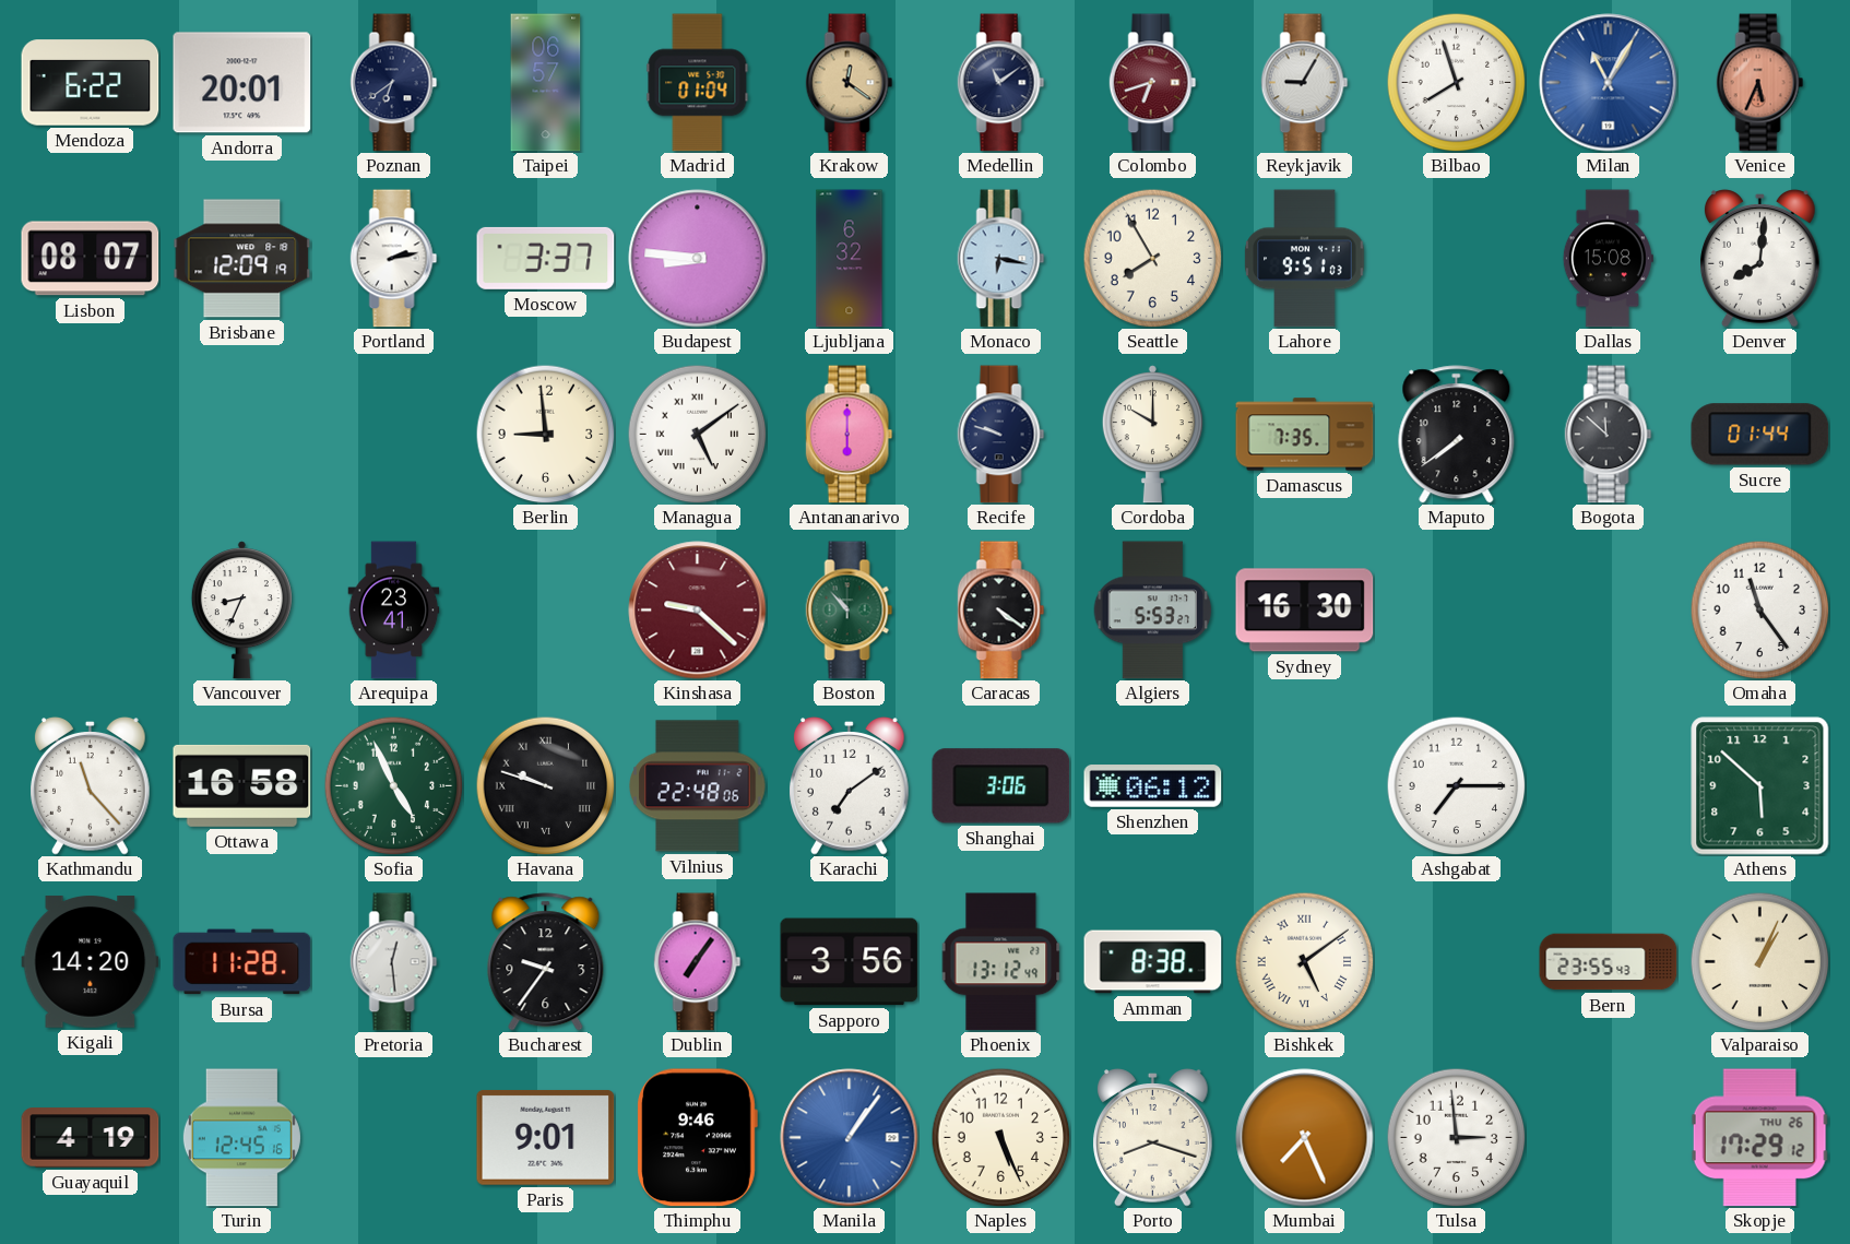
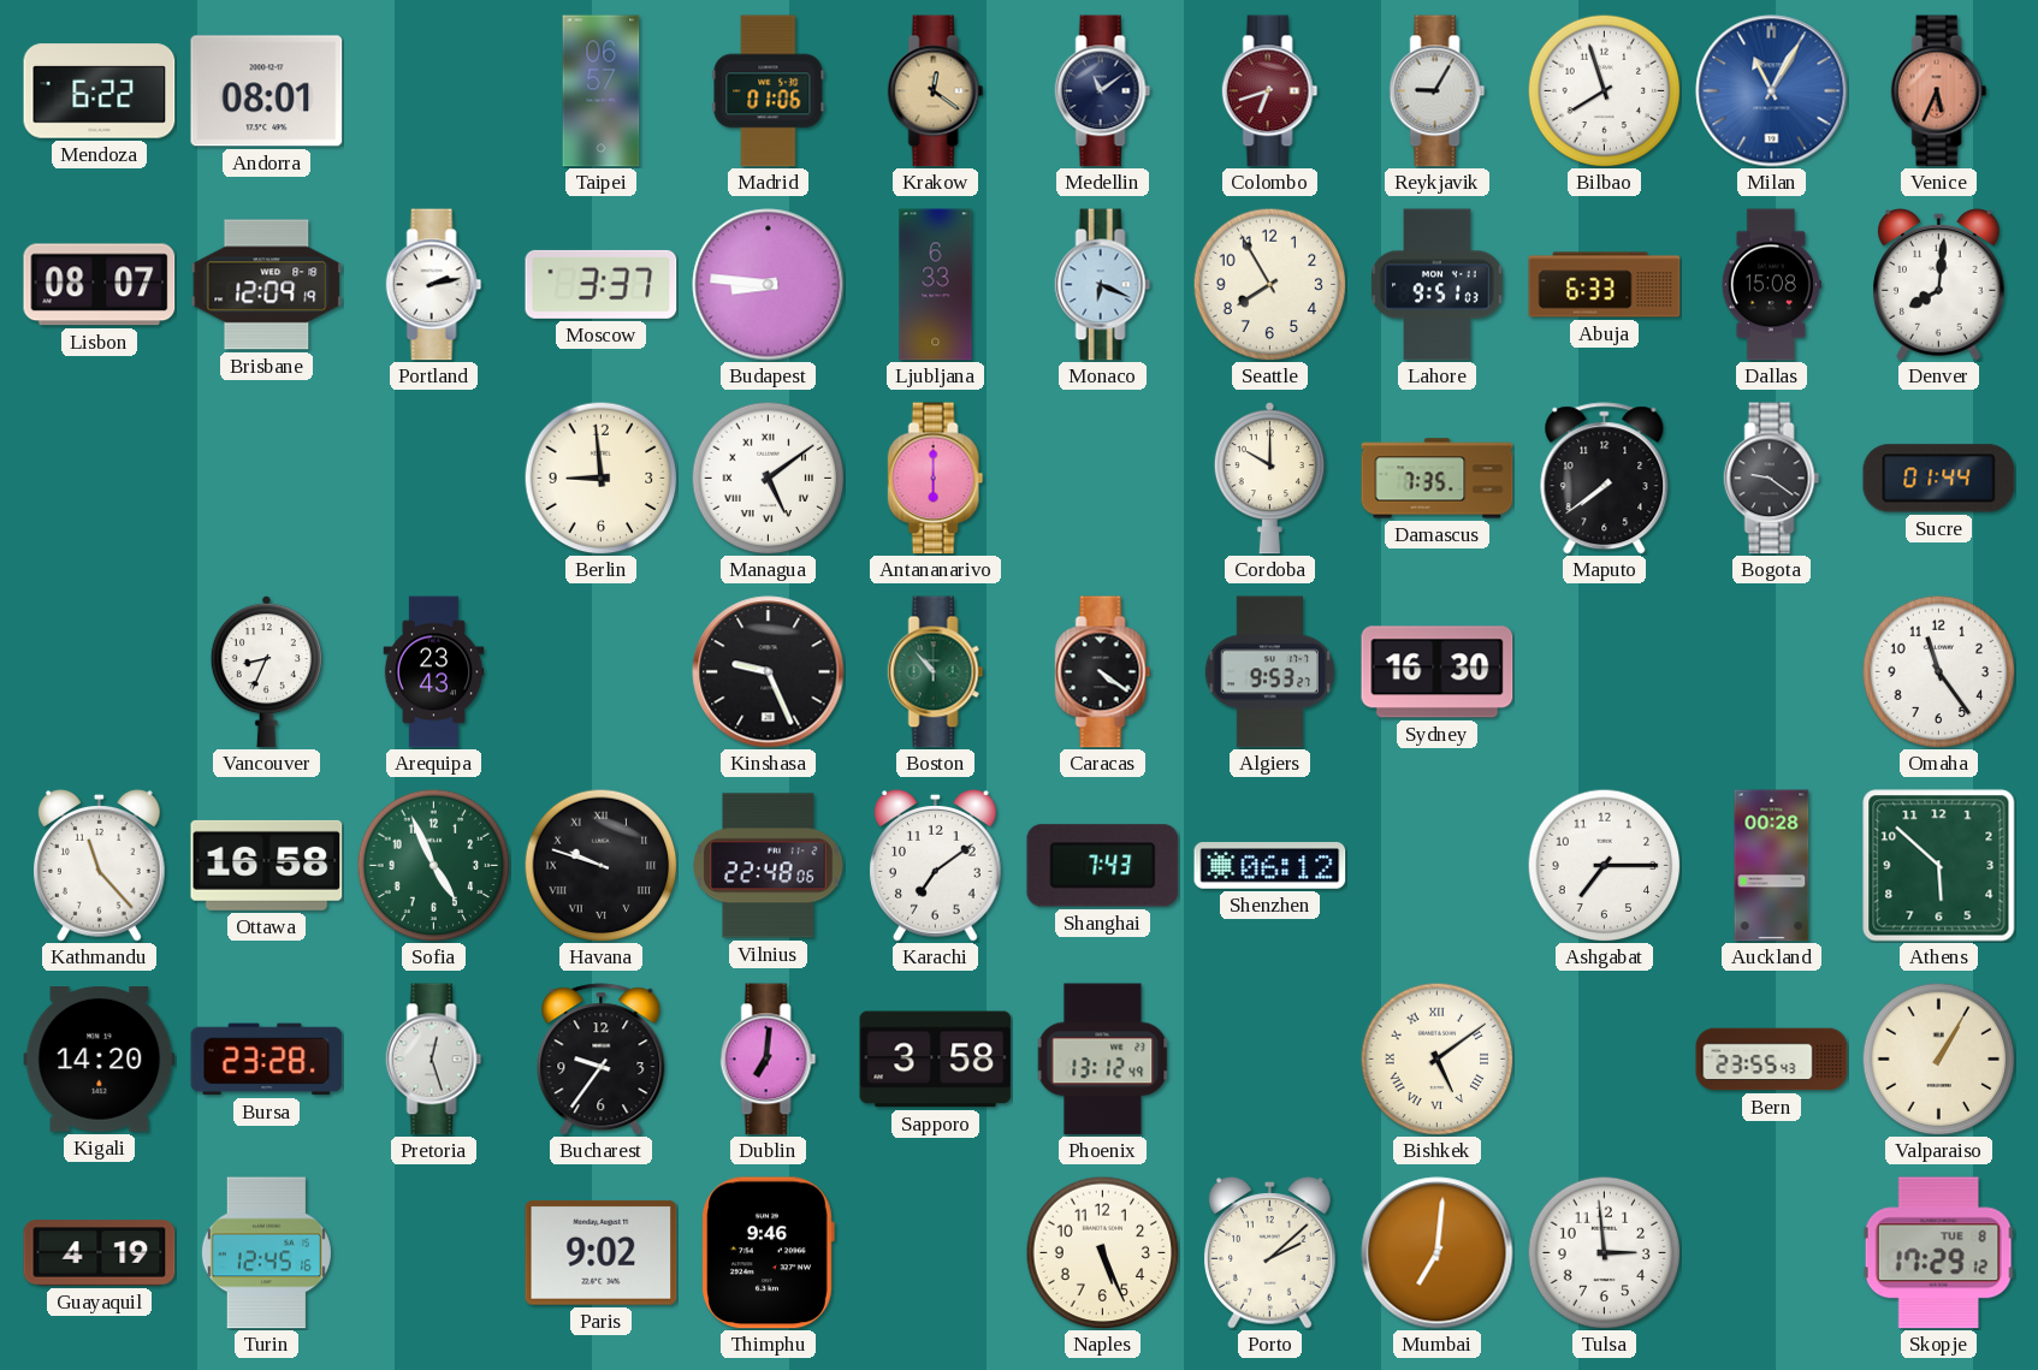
Andorra: 20:01 -> 08:01 (267, 91)
Poznan: 6:39 -> none (394, 83)
Madrid: 01:04 -> 01:06 (769, 91)
Ljubljana: 6:32 -> 6:33 (936, 285)
Monaco: 6:17 -> 6:19 (1103, 285)
Abuja: none -> 6:33 (1605, 285)
Recife: 9:48 -> none (1001, 435)
Bogota: 11:52 -> 9:21 (1772, 479)
Arequipa: 23:41 -> 23:43 (434, 672)
Kinshasa: 9:22 -> 9:26 (769, 672)
Kinshasa dial: burgundy -> black (769, 672)
Algiers: 5:53 -> 9:53 (1270, 672)
Shanghai: 3:06 -> 7:43 (1103, 866)
Auckland: none -> 00:28 (1772, 866)
Bursa: 11:28 -> 23:28 (267, 1060)
Pretoria: 12:29 -> 12:27 (434, 1060)
Dublin: 7:06 -> 7:01 (769, 1060)
Sapporo: 3:56 -> 3:58 (936, 1060)
Amman: 8:38 -> none (1153, 962)
Valparaiso: 1:04 -> 1:05 (1938, 1058)
Paris: 9:01 -> 9:02 (602, 1253)
Manila: 1:06 -> none (850, 1138)
Porto: 8:18 -> 2:08 (1270, 1253)
Mumbai: 7:26 -> 7:01 (1438, 1253)
Skopje date: THU 26 -> TUE 8 (1938, 1253)
